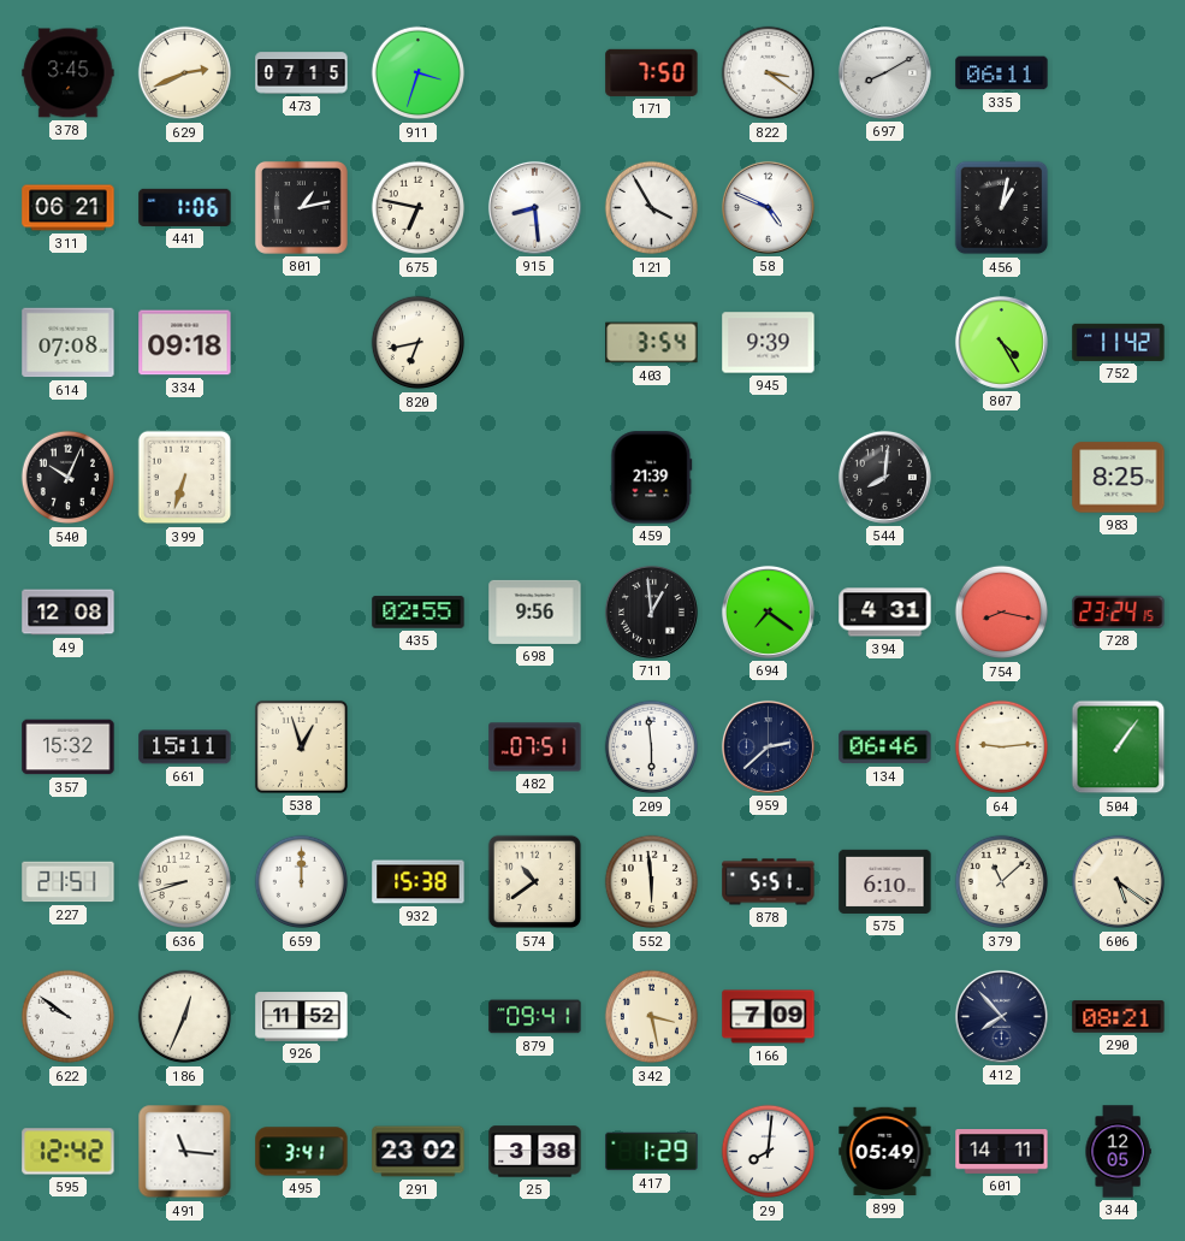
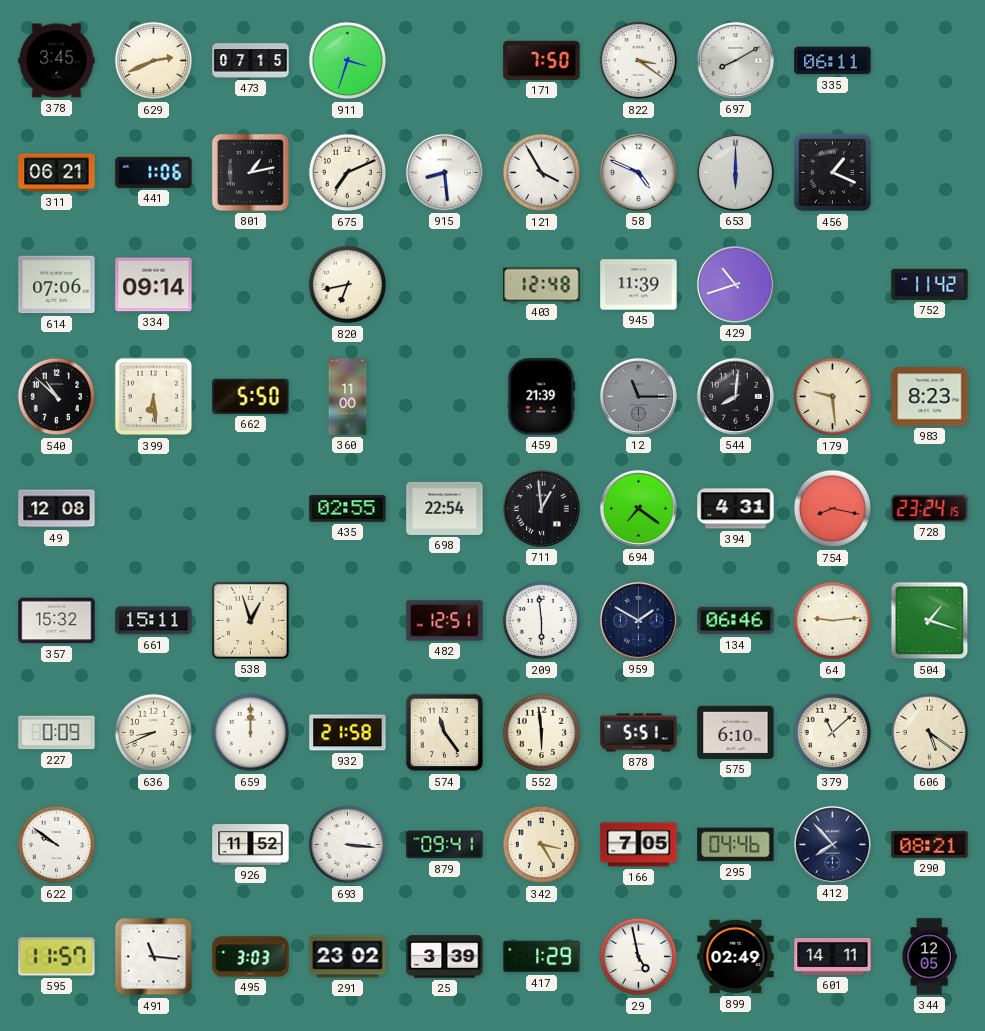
675: 6:47 -> 7:11 (348, 173)
653: none -> 6:00 (735, 172)
456: 1:02 -> 1:19 (833, 173)
614: 07:08 -> 07:06 (57, 285)
334: 09:18 -> 09:14 (154, 285)
403: 3:54 -> 12:48 (542, 285)
945: 9:39 -> 11:39 (639, 285)
429: none -> 10:42 (735, 284)
807: 4:25 -> none (1001, 342)
540: 10:04 -> 10:52 (57, 397)
399: 6:33 -> 6:29 (154, 397)
662: none -> 5:50 (251, 396)
360: none -> 11:00 (348, 397)
12: none -> 11:15 (638, 396)
179: none -> 9:29 (833, 397)
983: 8:25 -> 8:23 (930, 397)
698: 9:56 -> 22:54 (445, 508)
482: 07:51 -> 12:51 (445, 621)
959: 2:38 -> 1:50 (638, 620)
504: 1:06 -> 1:18 (930, 621)
227: 21:51 -> 0:09 (57, 733)
636: 8:42 -> 8:41 (154, 733)
932: 15:38 -> 21:58 (348, 733)
574: 10:39 -> 11:24 (445, 733)
186: 12:34 -> none (185, 1017)
693: none -> 3:16 (348, 845)
342: 3:28 -> 3:25 (542, 845)
166: 7:09 -> 7:05 (639, 845)
295: none -> 04:46 (736, 845)
595: 12:42 -> 11:57 (57, 957)
495: 3:41 -> 3:03 (251, 957)
25: 3:38 -> 3:39 (445, 957)
29: 8:01 -> 4:58 (639, 957)
899: 05:49 -> 02:49 (736, 957)
